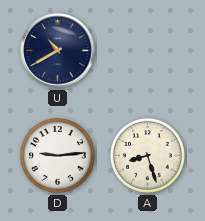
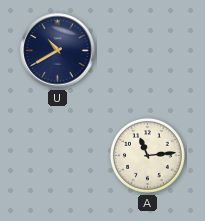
D: 9:14 -> none (58, 156)
A: 8:27 -> 11:14 (148, 156)
